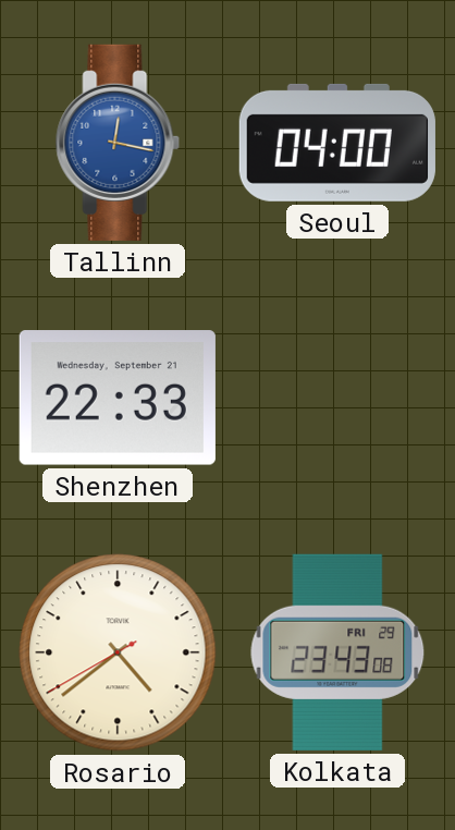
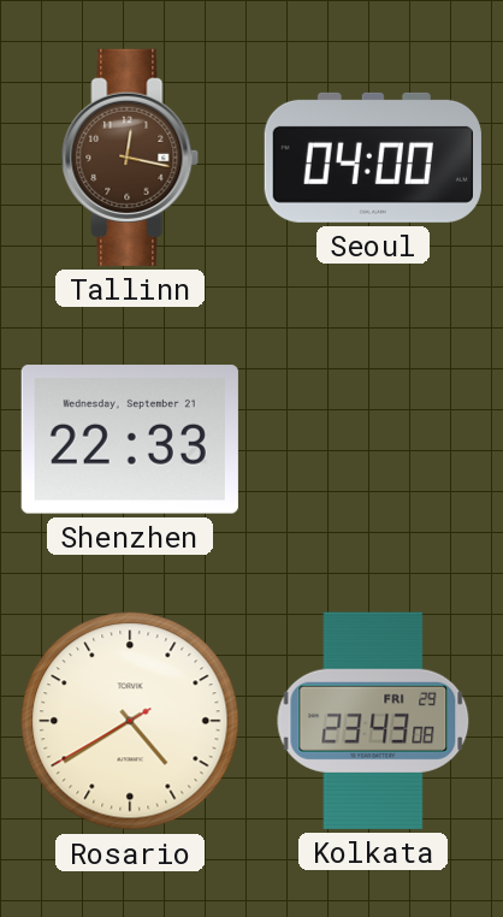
Tallinn dial: blue -> brown (130, 158)
Rosario: 4:38 -> 4:39 (130, 721)
